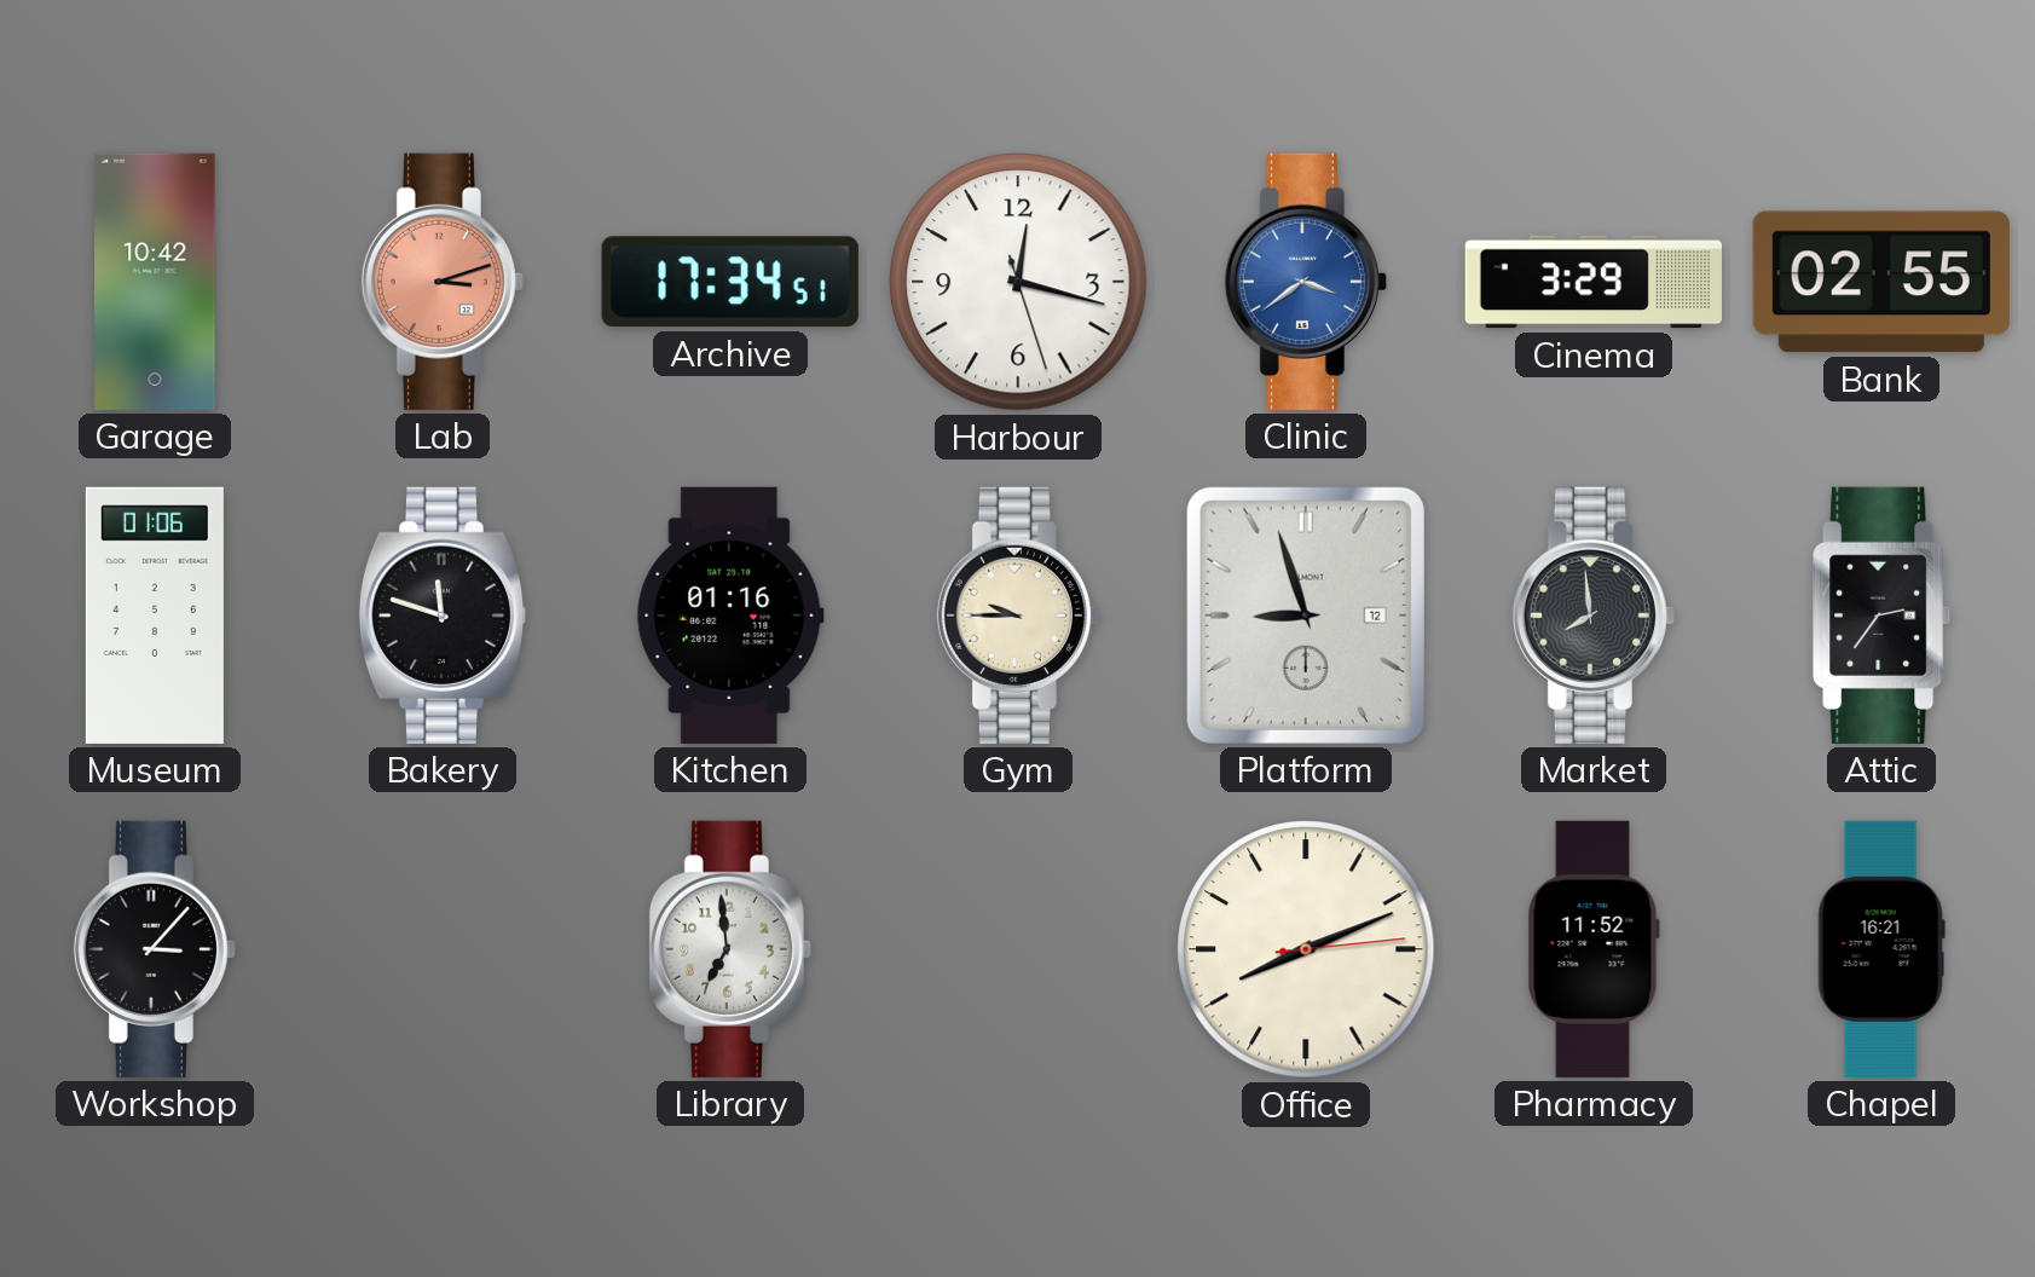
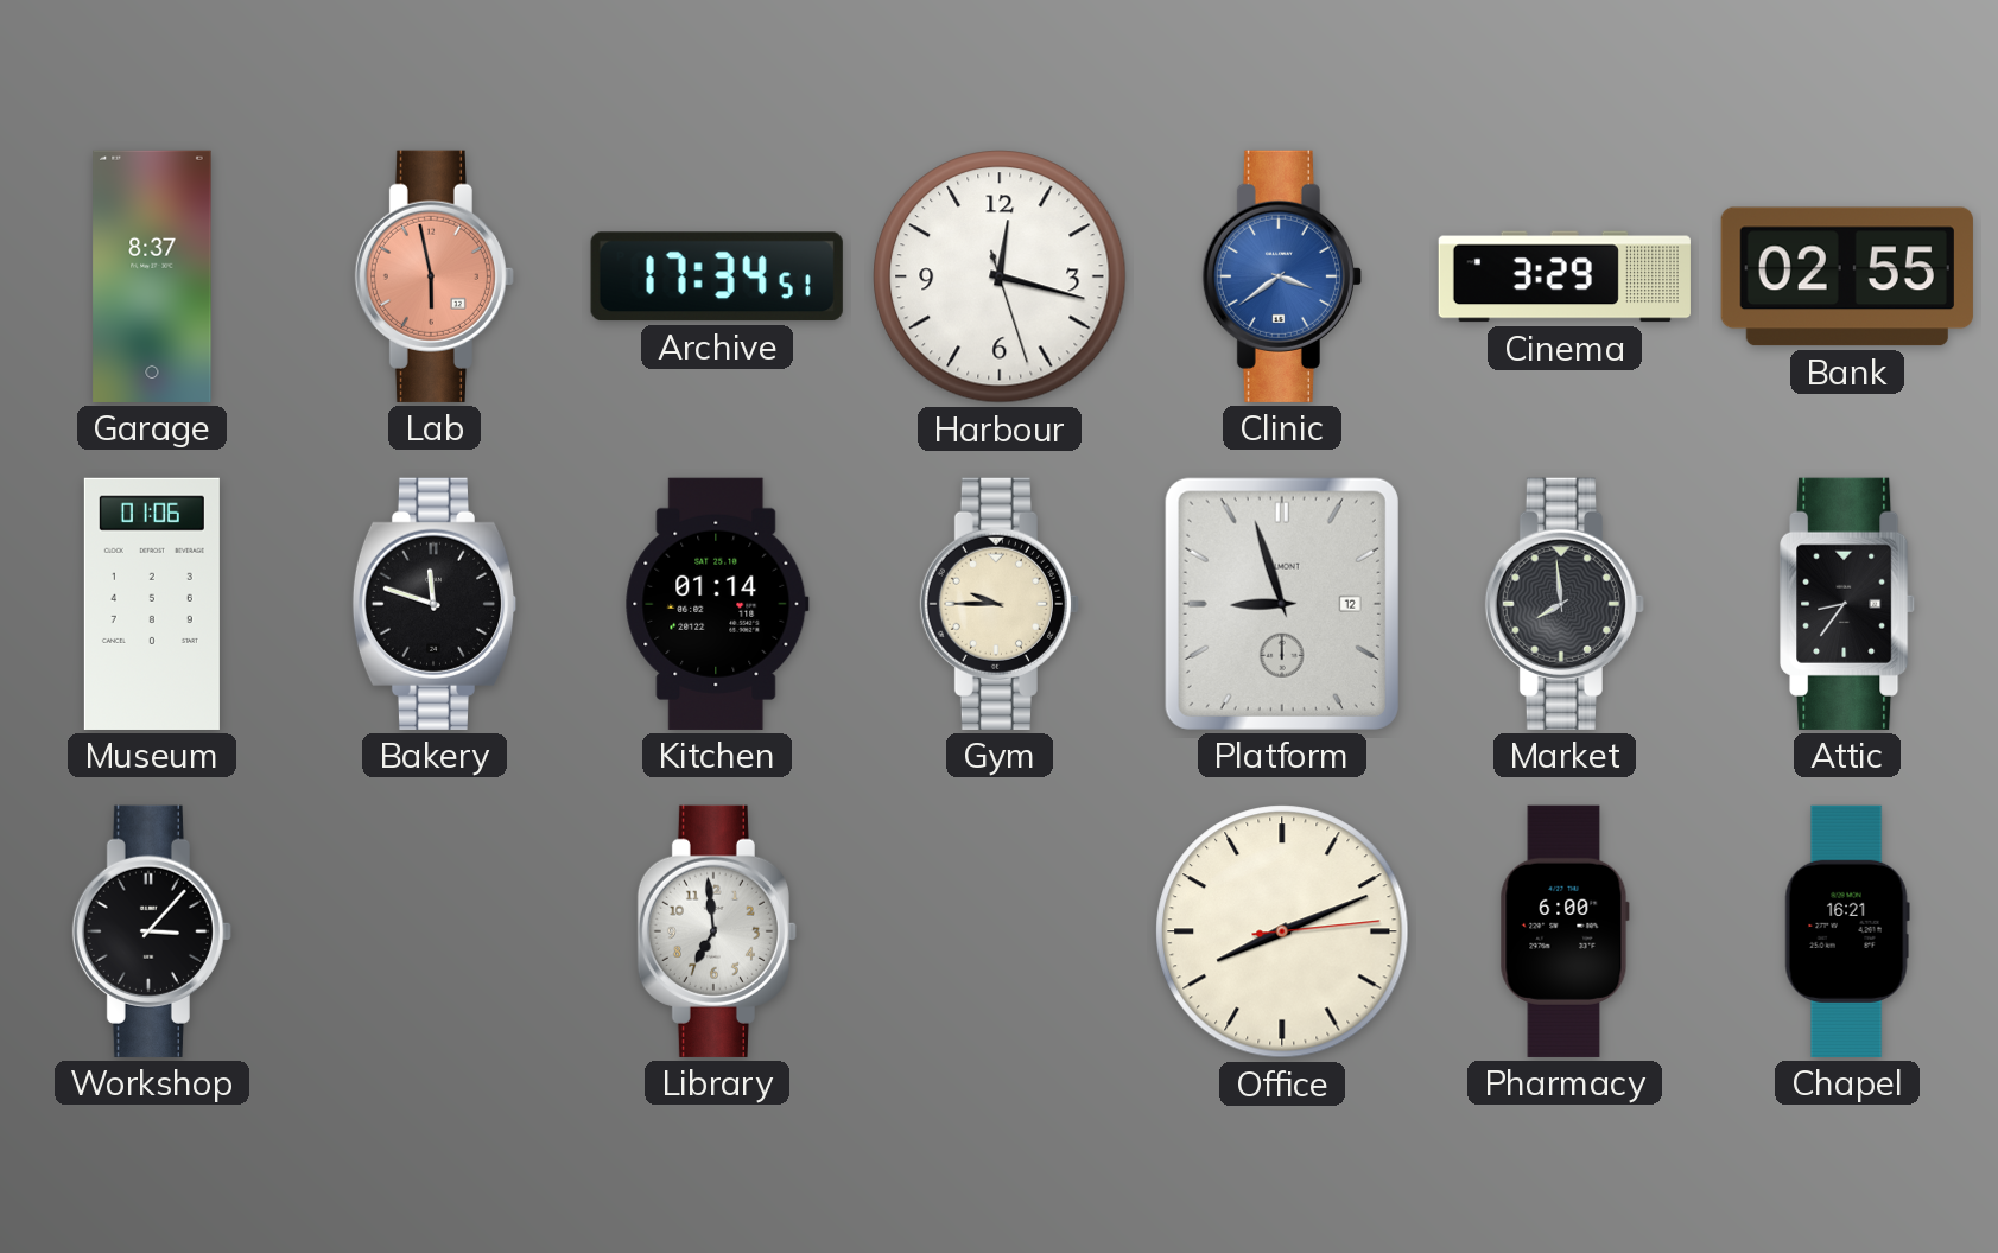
Garage: 10:42 -> 8:37 (152, 276)
Lab: 3:12 -> 5:58 (435, 276)
Kitchen: 01:16 -> 01:14 (717, 604)
Attic: 2:36 -> 8:36 (1848, 604)
Pharmacy: 11:52 -> 6:00 (1565, 931)
